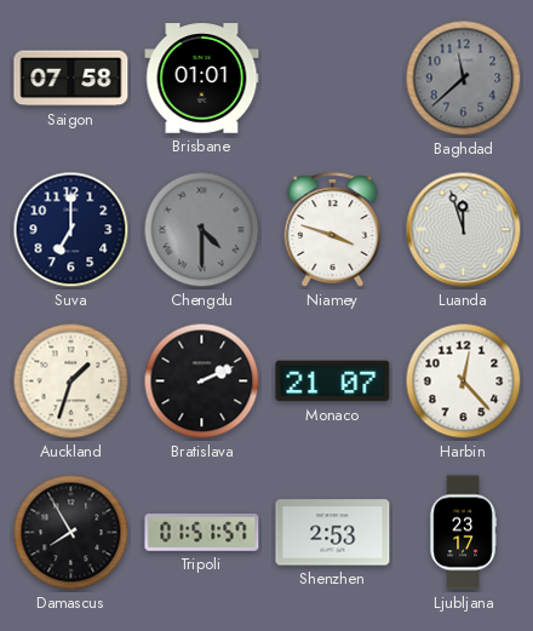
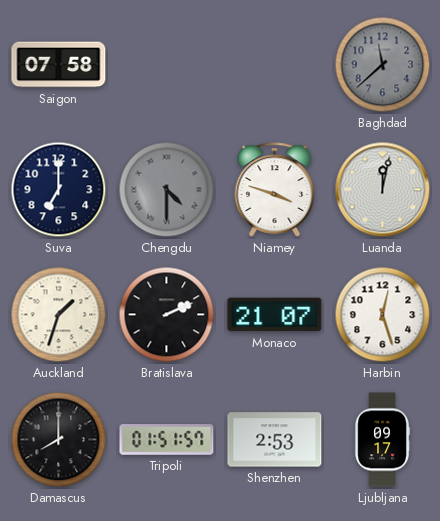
Brisbane: 01:01 -> none (202, 79)
Luanda: 11:57 -> 12:02 (383, 190)
Harbin: 12:23 -> 12:27 (383, 315)
Damascus: 7:55 -> 8:00 (59, 440)
Ljubljana: 23:17 -> 09:17 (382, 440)
